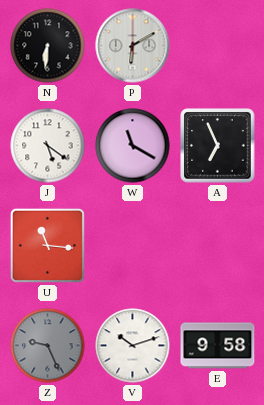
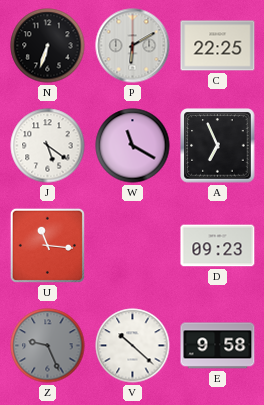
N: 6:31 -> 6:33 (48, 46)
C: none -> 22:25 (218, 46)
D: none -> 09:23 (218, 246)
V: 10:12 -> 10:22 (133, 346)
